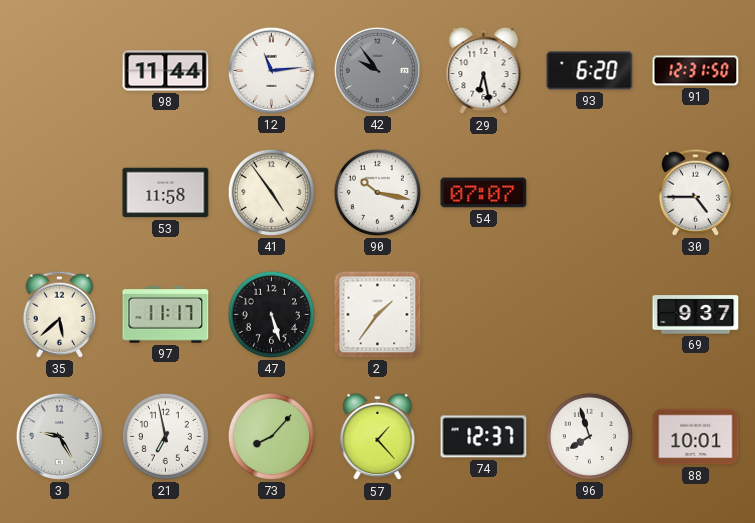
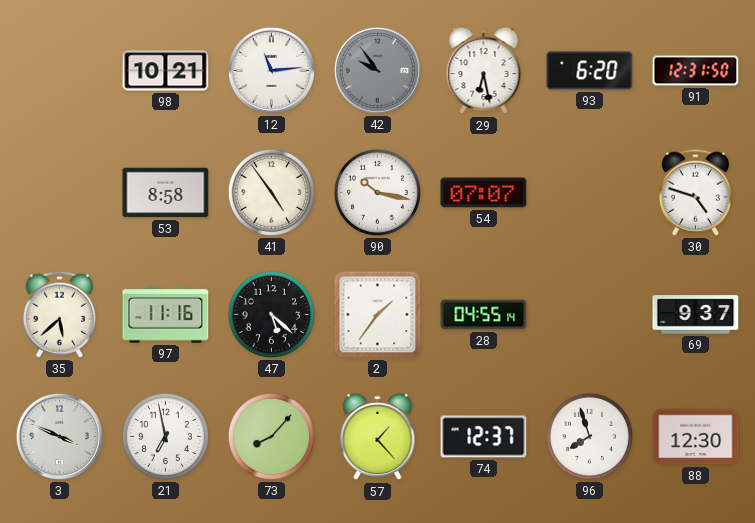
98: 11:44 -> 10:21 (166, 71)
53: 11:58 -> 8:58 (166, 193)
30: 4:45 -> 4:48 (695, 192)
97: 11:17 -> 11:16 (166, 315)
47: 5:27 -> 5:22 (271, 314)
28: none -> 04:55 (484, 315)
3: 9:25 -> 3:49 (59, 436)
88: 10:01 -> 12:30 (696, 437)
